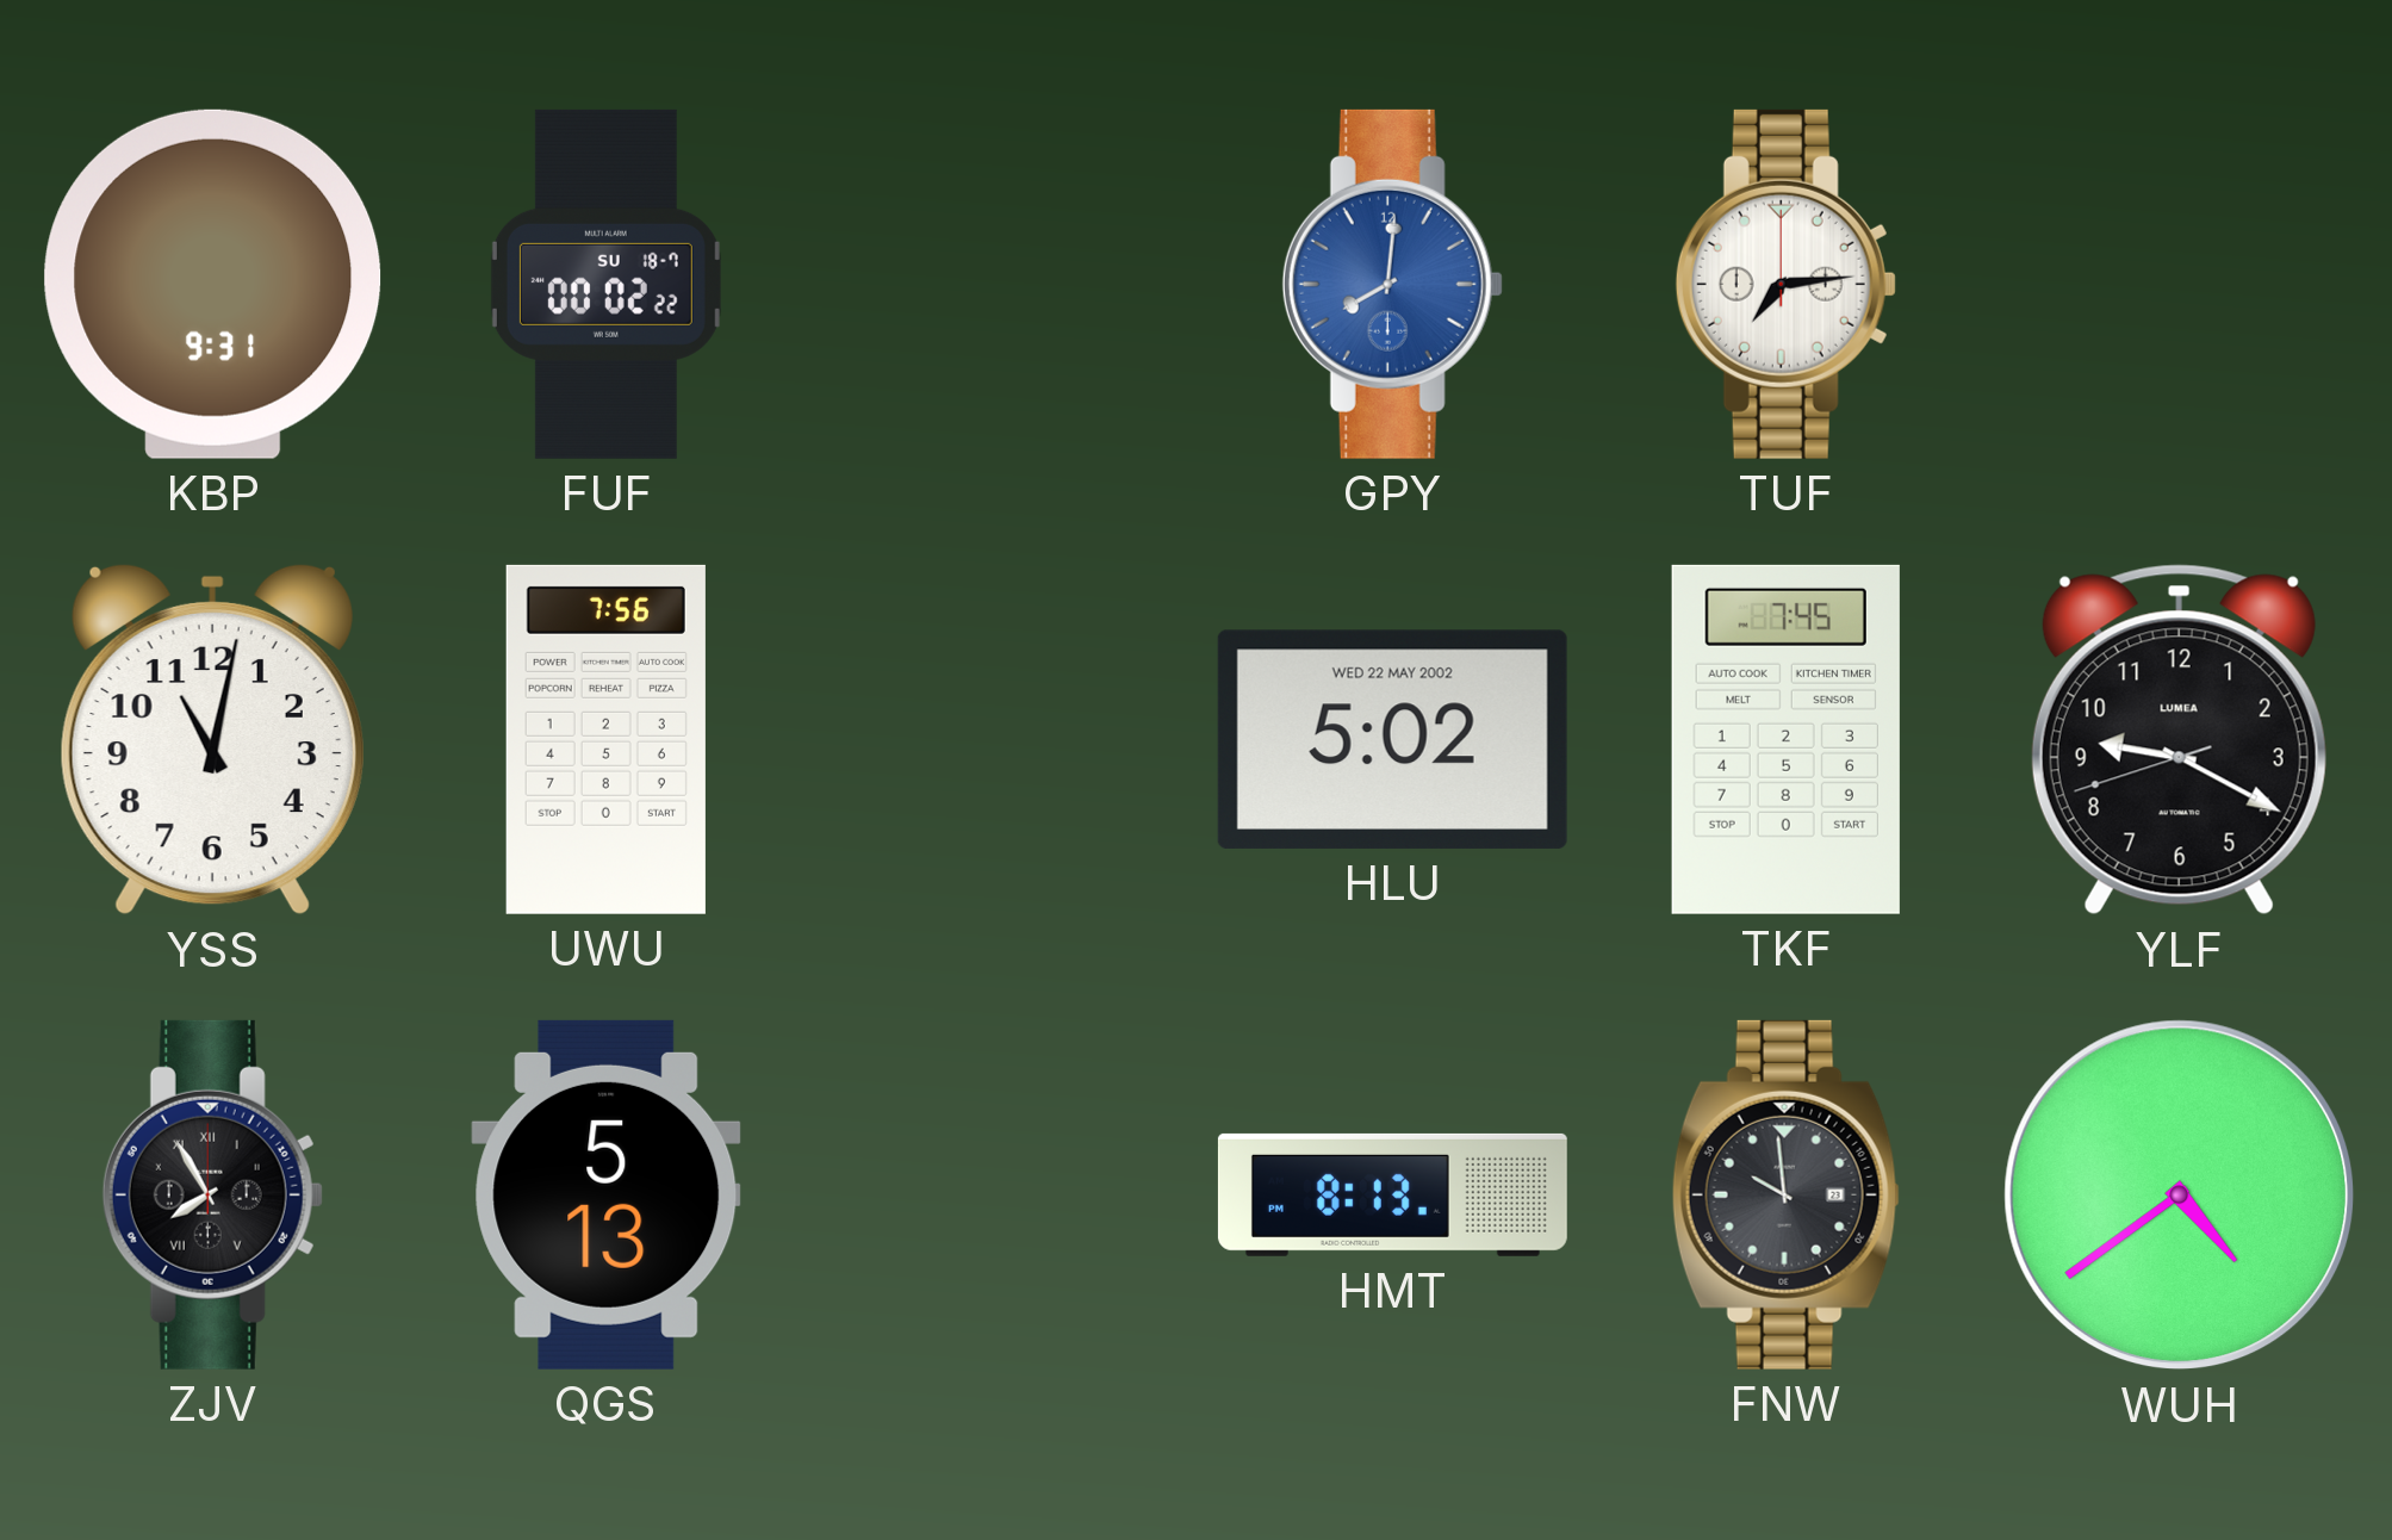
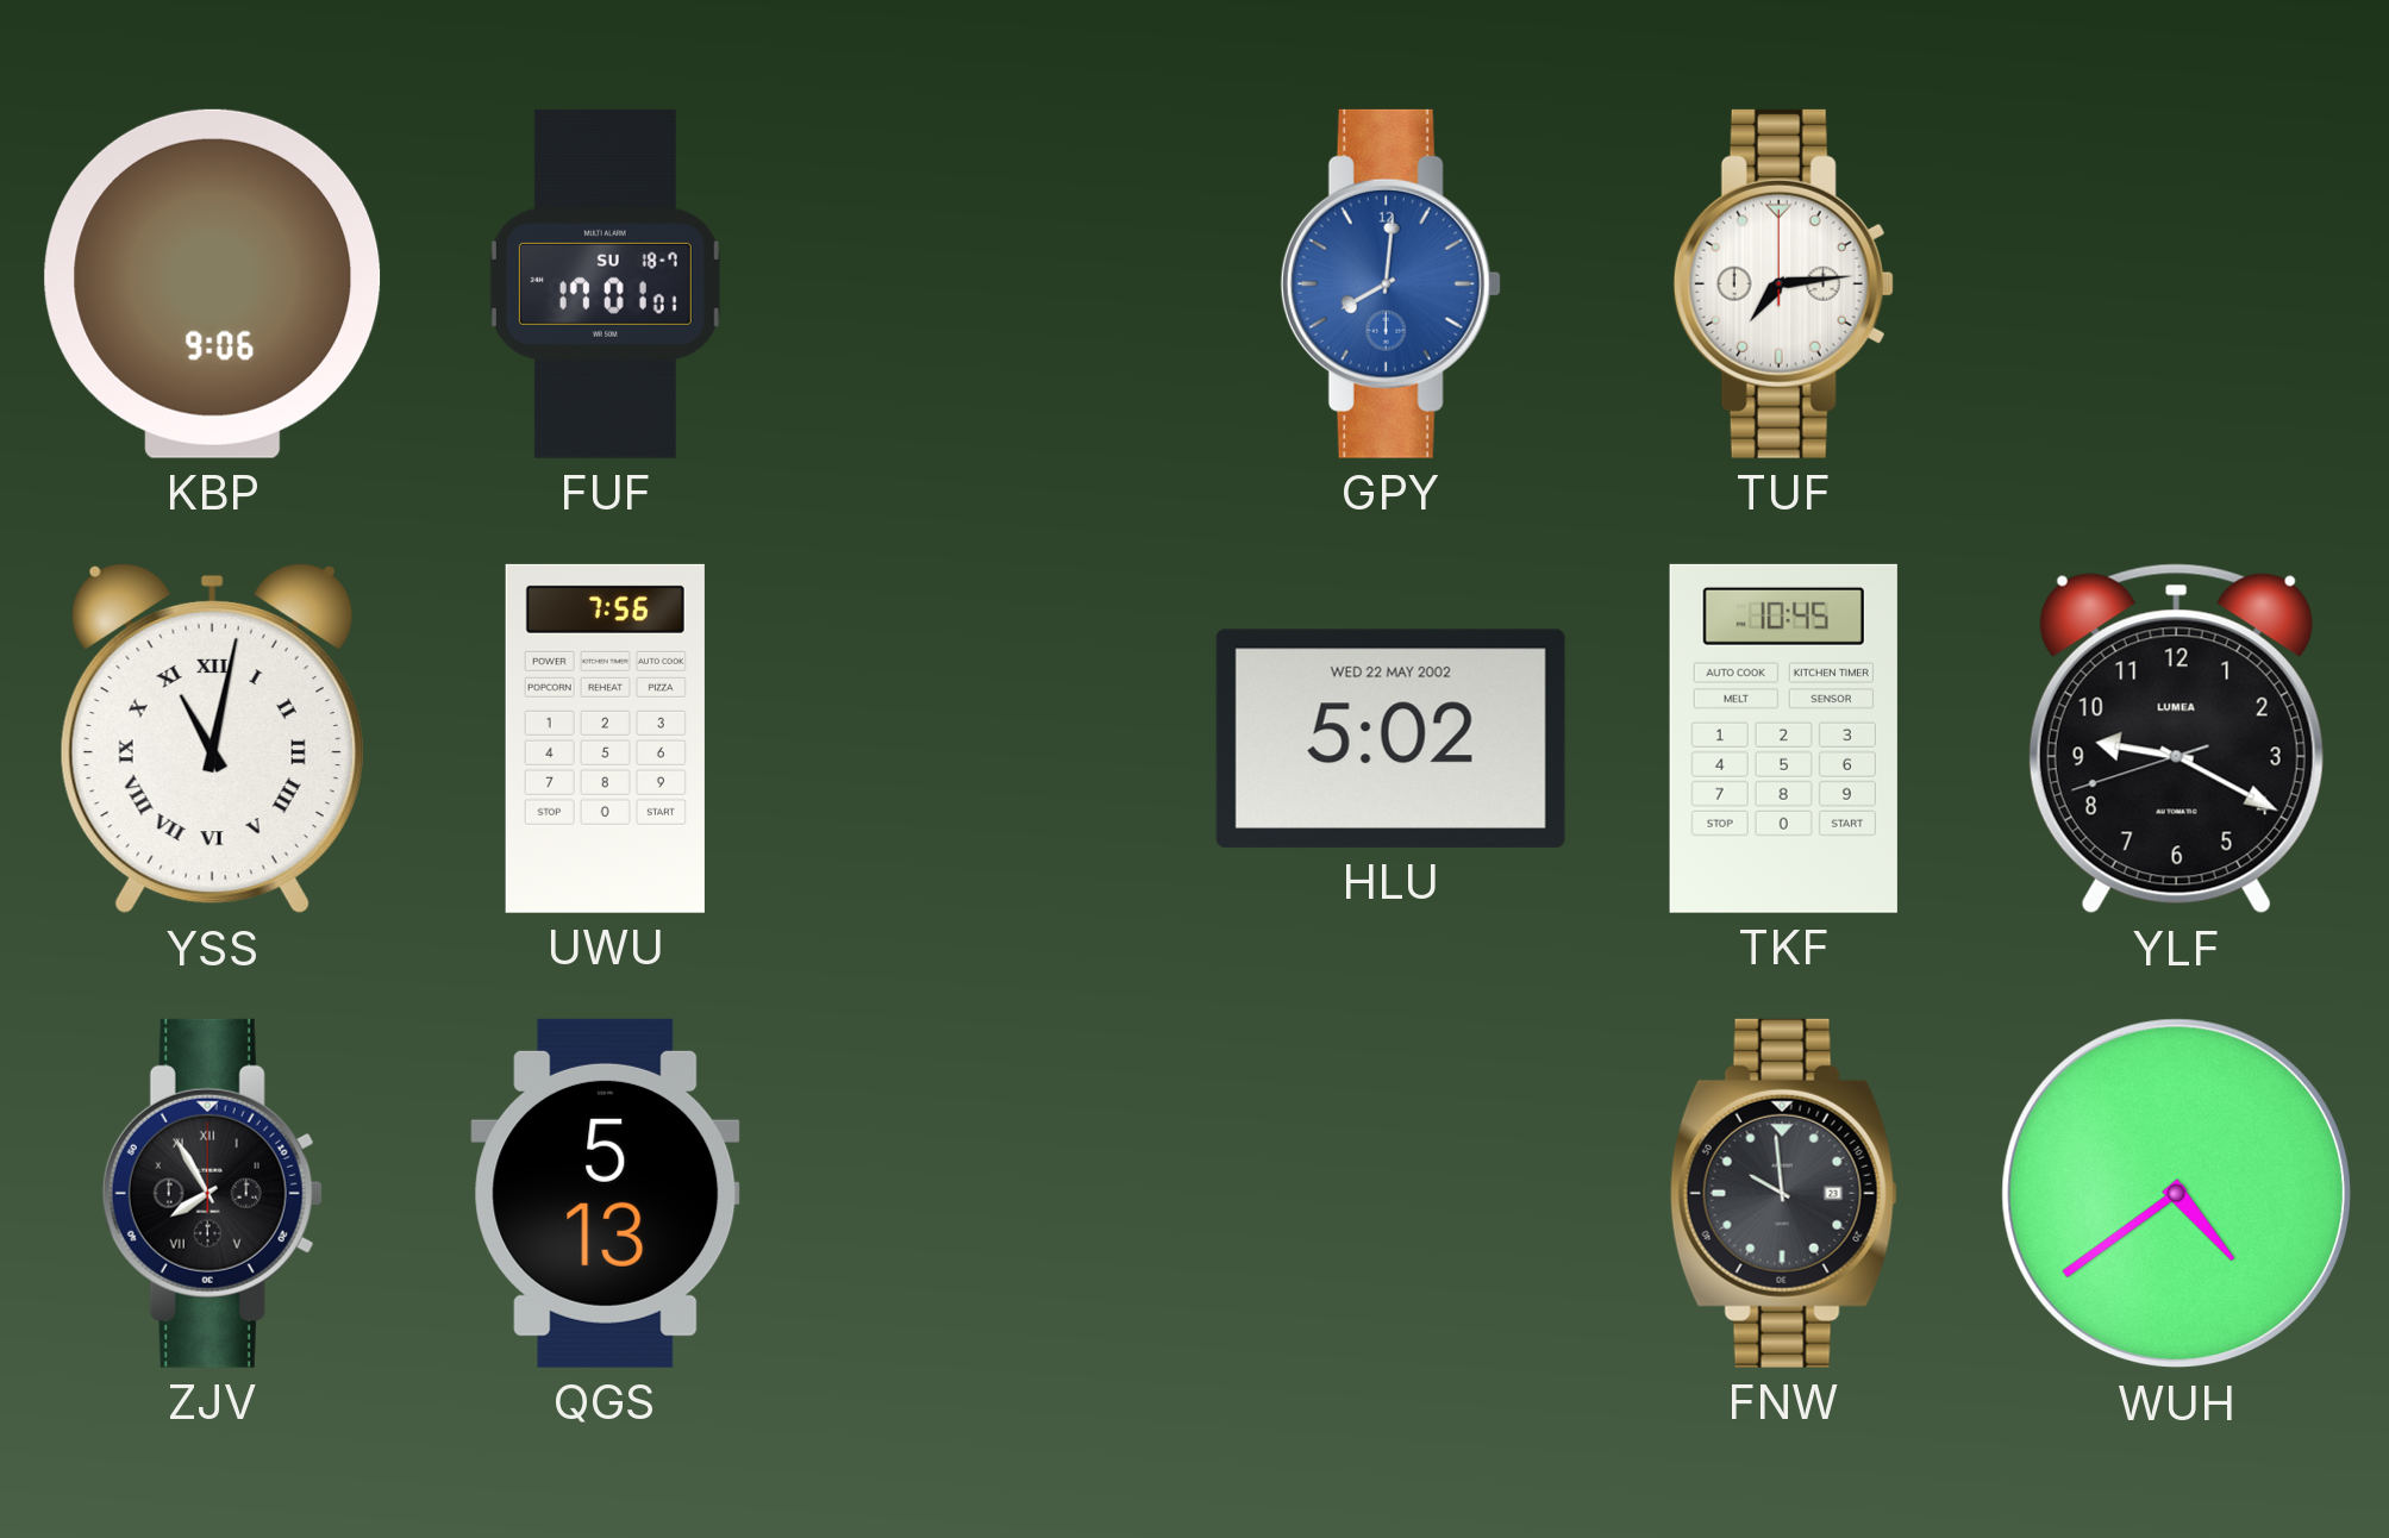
KBP: 9:31 -> 9:06 (213, 283)
FUF: 00:02 -> 17:01 (605, 283)
YSS numerals: Arabic -> Roman (212, 738)
TKF: 7:45 -> 10:45 (1783, 738)
HMT: 8:13 -> none (1392, 1194)
